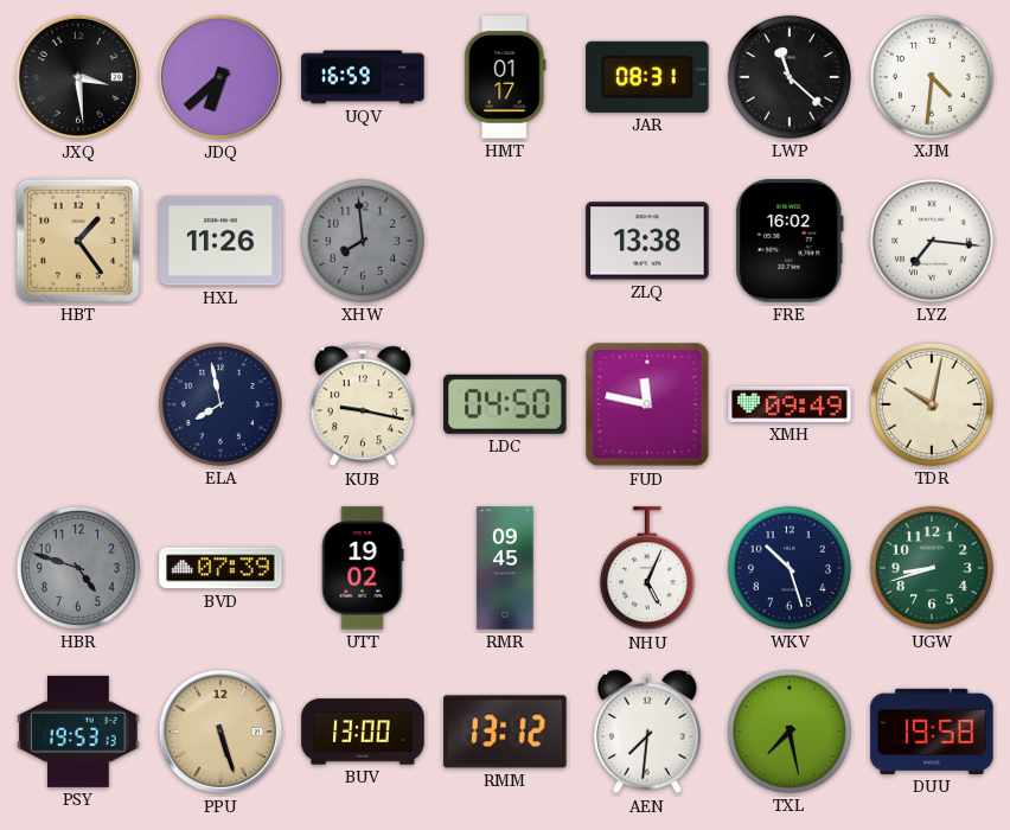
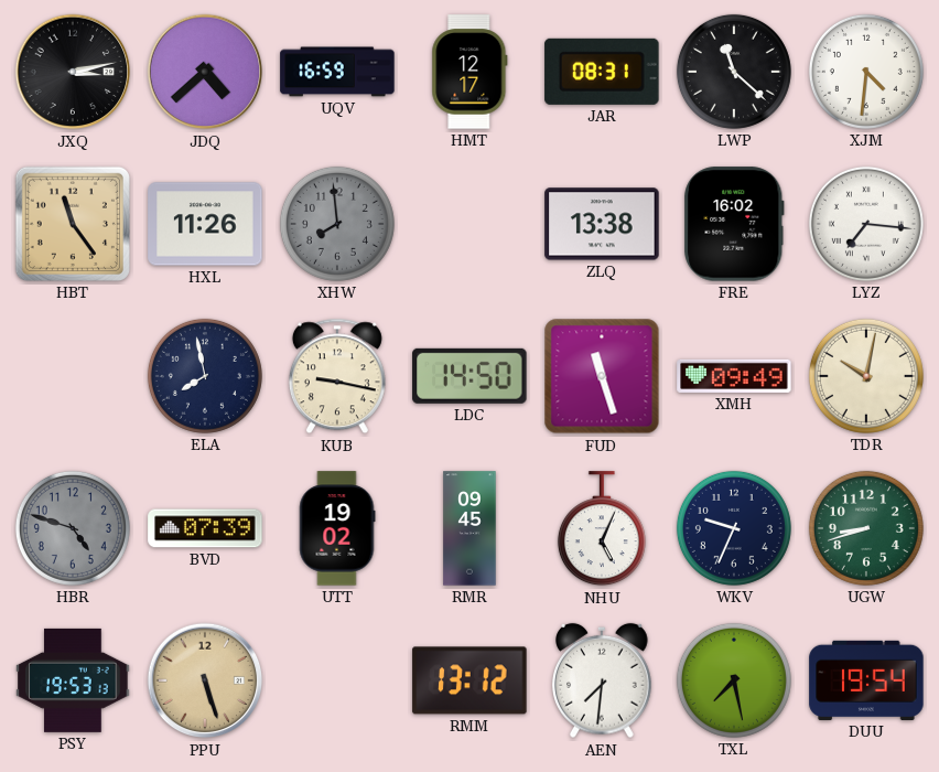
JXQ: 3:29 -> 3:13 (73, 72)
JDQ: 6:38 -> 4:38 (205, 72)
HMT: 01:17 -> 12:17 (469, 72)
HBT: 1:24 -> 11:24 (73, 224)
LDC: 04:50 -> 14:50 (469, 376)
FUD: 11:47 -> 11:27 (602, 376)
WKV: 10:27 -> 9:34 (734, 528)
BUV: 13:00 -> none (363, 732)
DUU: 19:58 -> 19:54 (866, 680)
